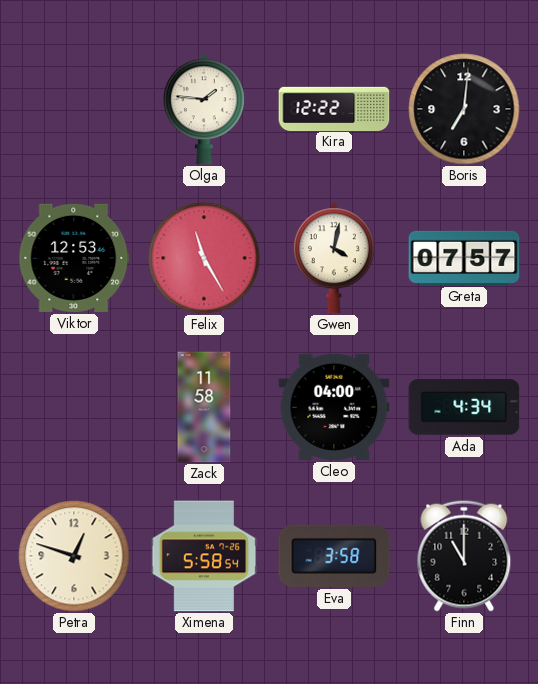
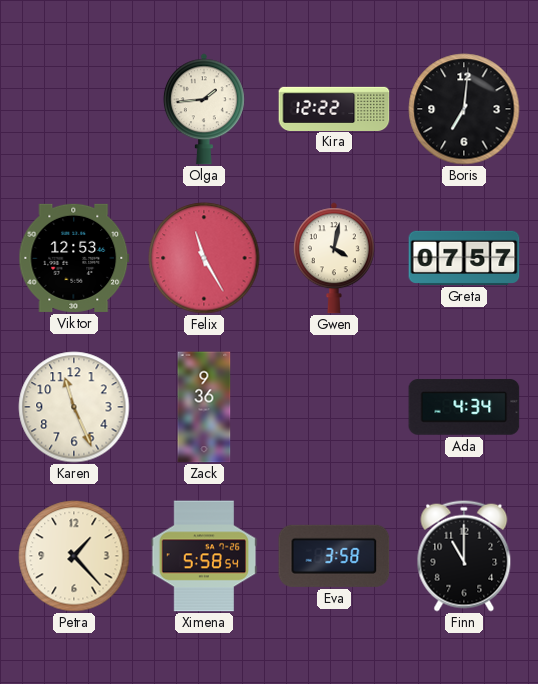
Olga: 1:46 -> 1:44 (204, 109)
Karen: none -> 11:26 (74, 407)
Zack: 11:58 -> 9:36 (204, 407)
Cleo: 04:00 -> none (334, 407)
Petra: 12:48 -> 1:23 (74, 556)
